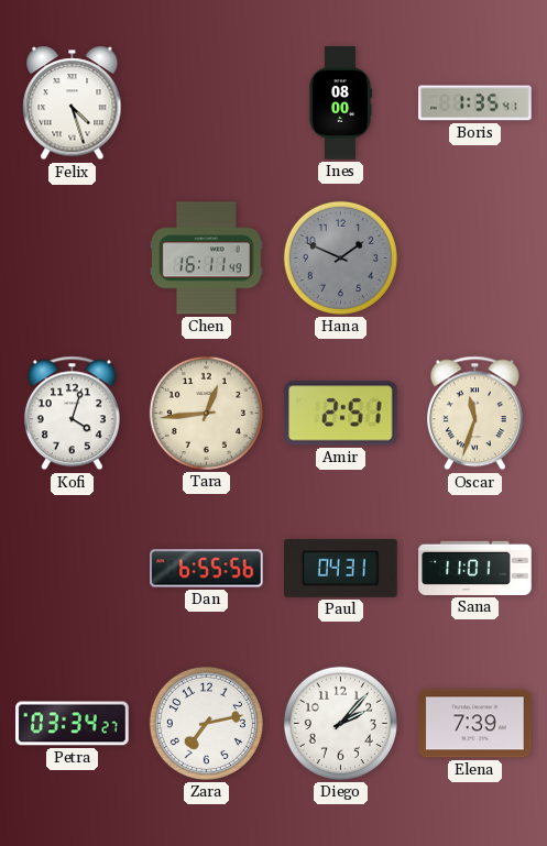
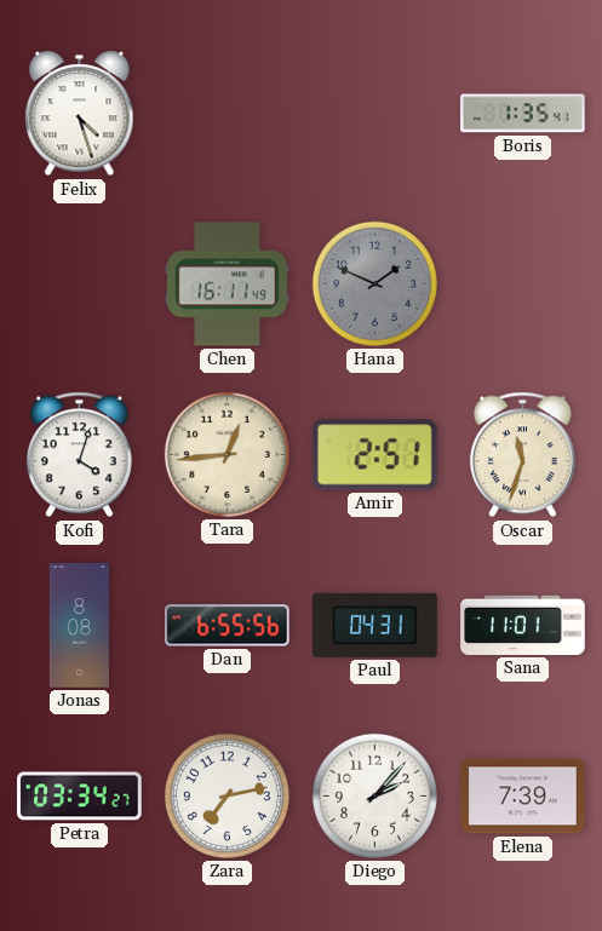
Ines: 08:00 -> none (340, 103)
Jonas: none -> 8:08 (79, 626)
